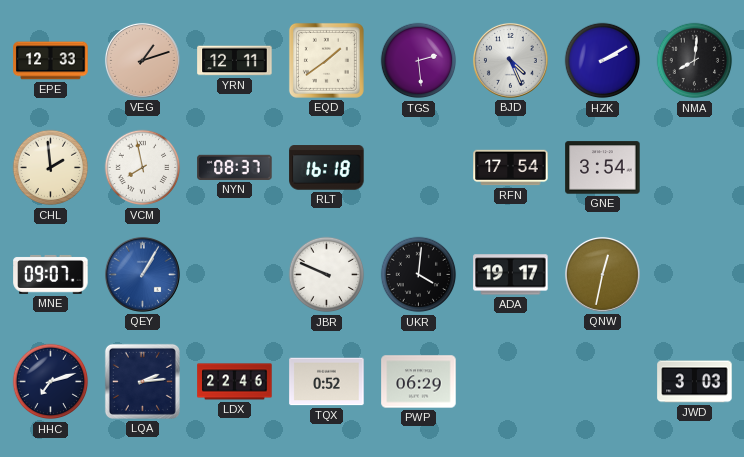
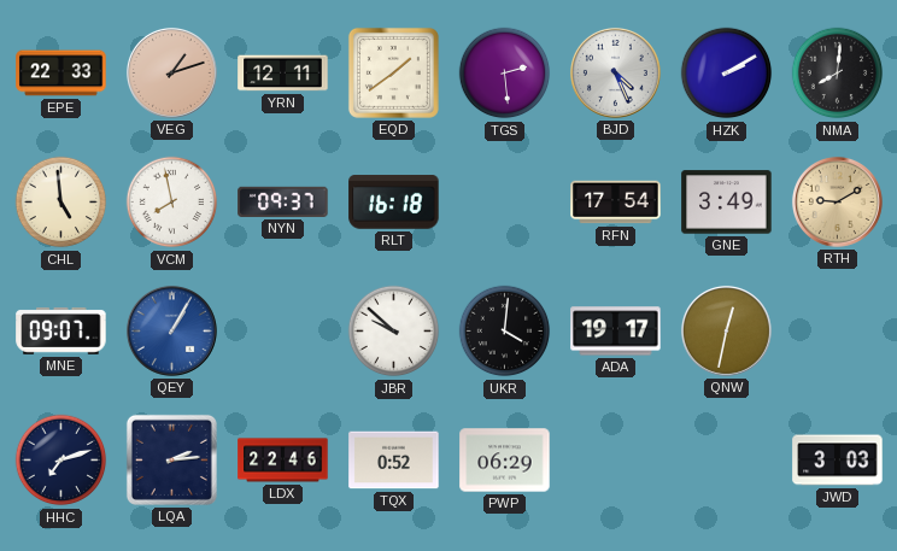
EPE: 12:33 -> 22:33 (61, 74)
CHL: 1:59 -> 4:59 (61, 203)
NYN: 08:37 -> 09:37 (283, 201)
GNE: 3:54 -> 3:49 (727, 203)
RTH: none -> 9:10 (837, 201)
JBR: 9:49 -> 9:52 (394, 332)
